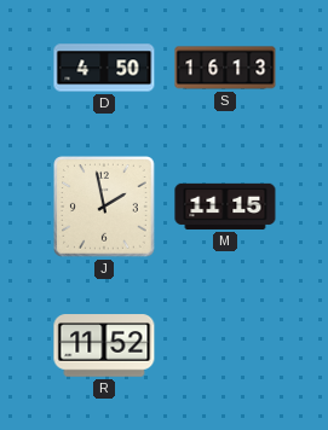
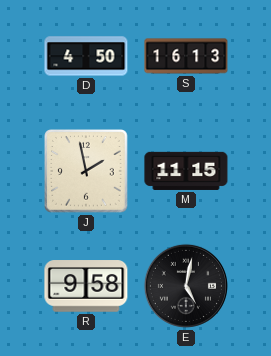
R: 11:52 -> 9:58 (86, 286)
E: none -> 5:02 (186, 286)
